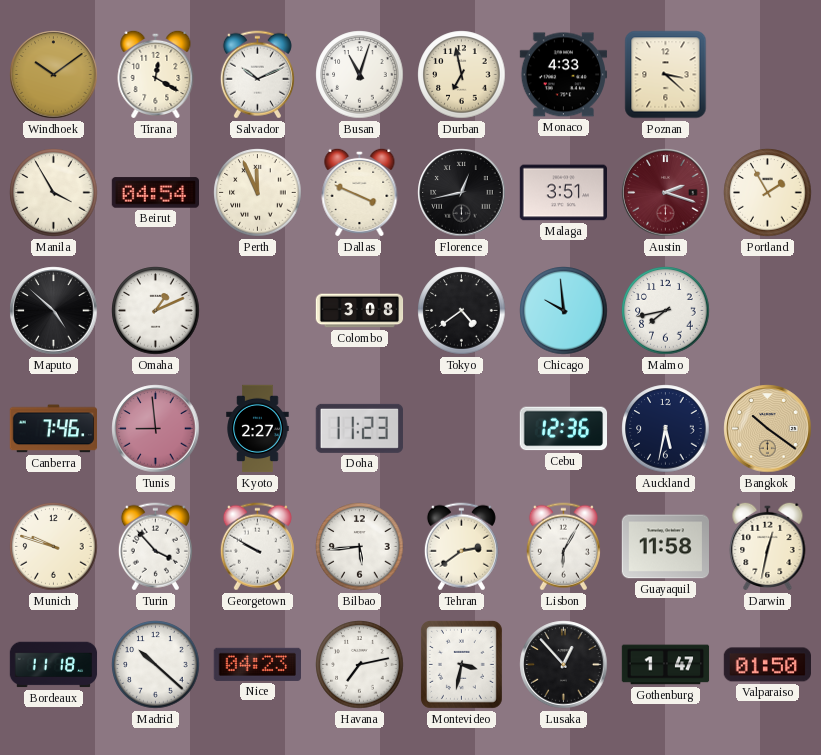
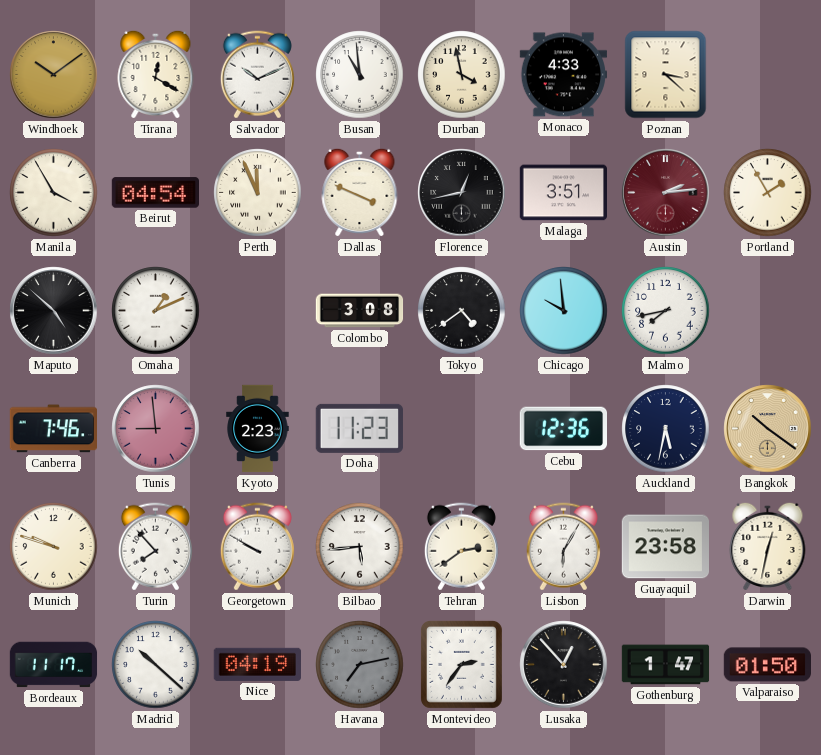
Busan: 11:03 -> 10:59 (360, 75)
Durban: 6:58 -> 3:58 (462, 75)
Austin: 2:18 -> 2:14 (666, 193)
Kyoto: 2:27 -> 2:23 (258, 429)
Turin: 3:53 -> 7:53 (155, 547)
Guayaquil: 11:58 -> 23:58 (665, 547)
Bordeaux: 11:18 -> 11:17 (54, 665)
Nice: 04:23 -> 04:19 (257, 664)
Havana dial: white -> grey (360, 665)
Montevideo: 3:32 -> 2:36 (461, 664)
